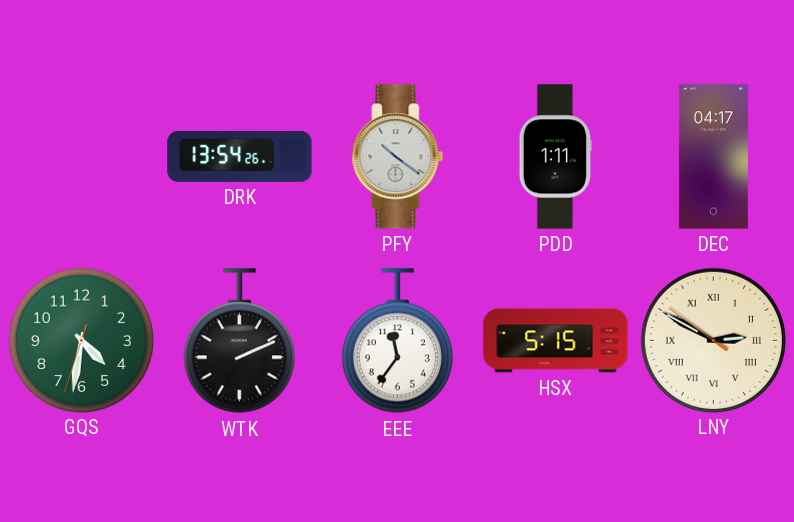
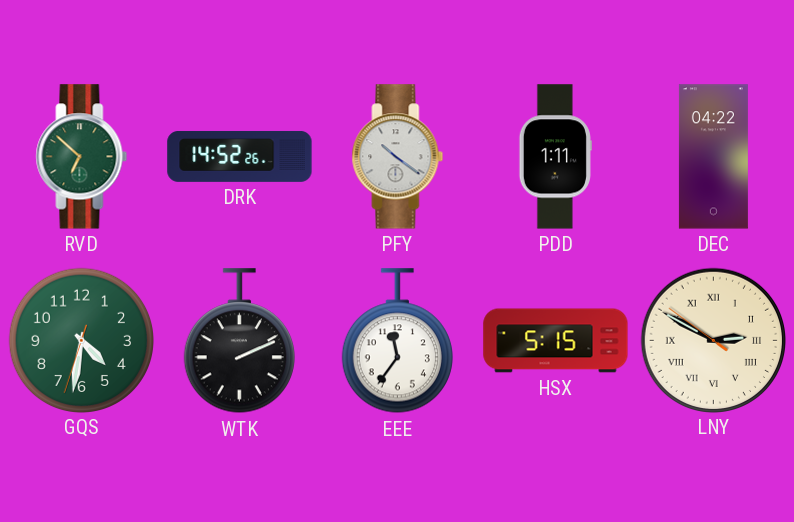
RVD: none -> 6:52 (82, 157)
DRK: 13:54 -> 14:52 (240, 156)
DEC: 04:17 -> 04:22 (713, 157)
